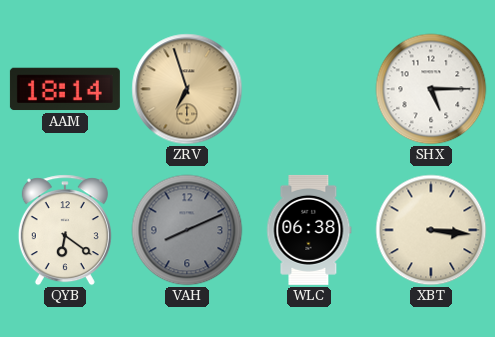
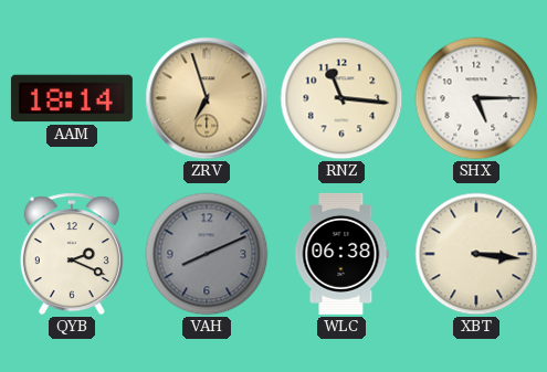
RNZ: none -> 11:16 (341, 98)
QYB: 6:21 -> 2:19 (72, 254)
